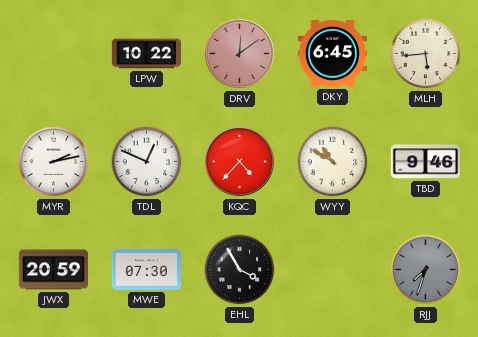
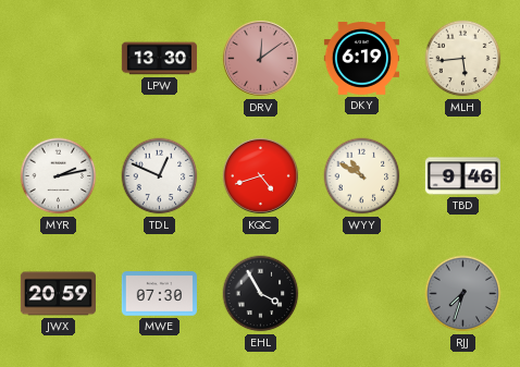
LPW: 10:22 -> 13:30 (159, 59)
DKY: 6:45 -> 6:19 (361, 59)
KQC: 4:37 -> 4:42 (260, 175)
